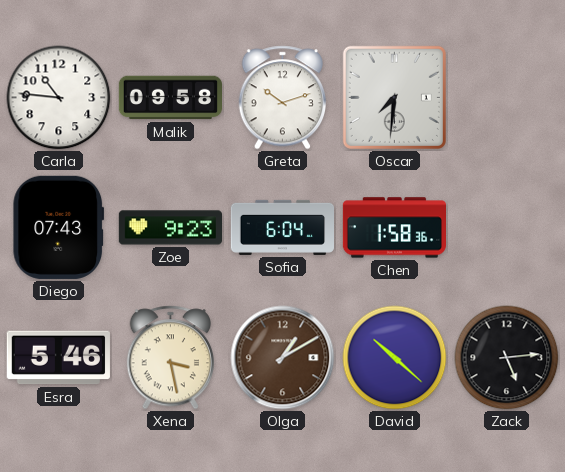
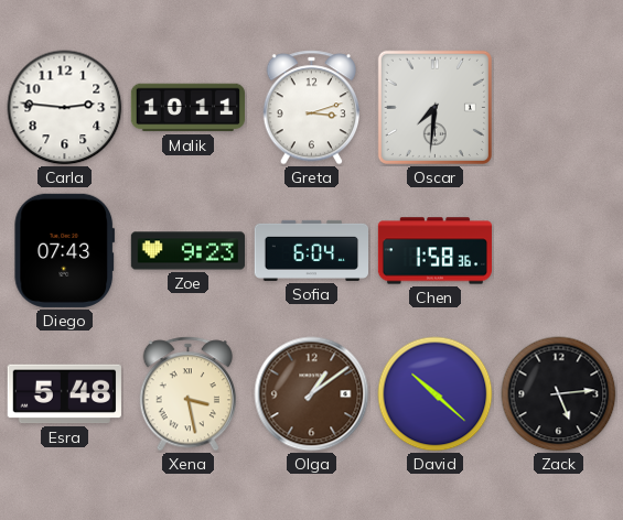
Carla: 10:46 -> 2:46 (65, 108)
Malik: 09:58 -> 10:11 (187, 108)
Greta: 10:12 -> 3:12 (311, 108)
Esra: 5:46 -> 5:48 (64, 394)
Olga: 1:10 -> 1:09 (312, 394)
